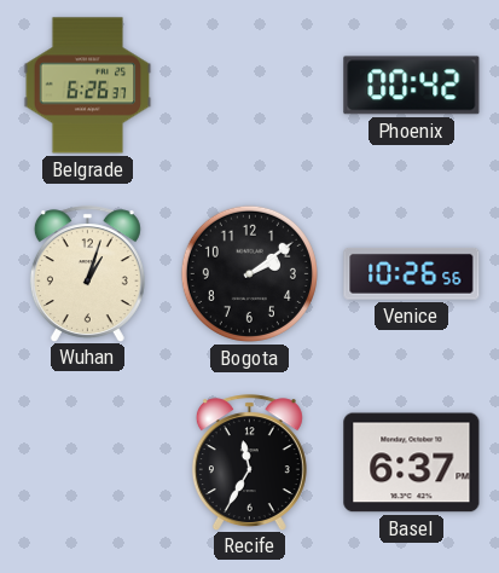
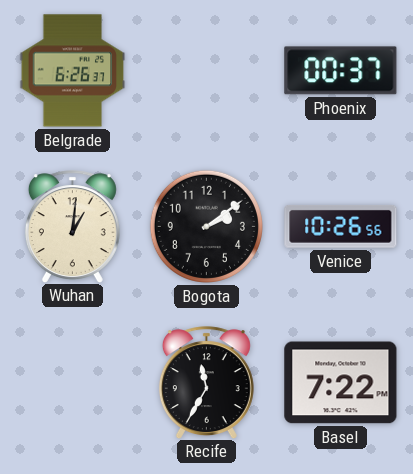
Phoenix: 00:42 -> 00:37 (341, 71)
Wuhan: 1:03 -> 1:01 (72, 226)
Basel: 6:37 -> 7:22 (341, 383)
